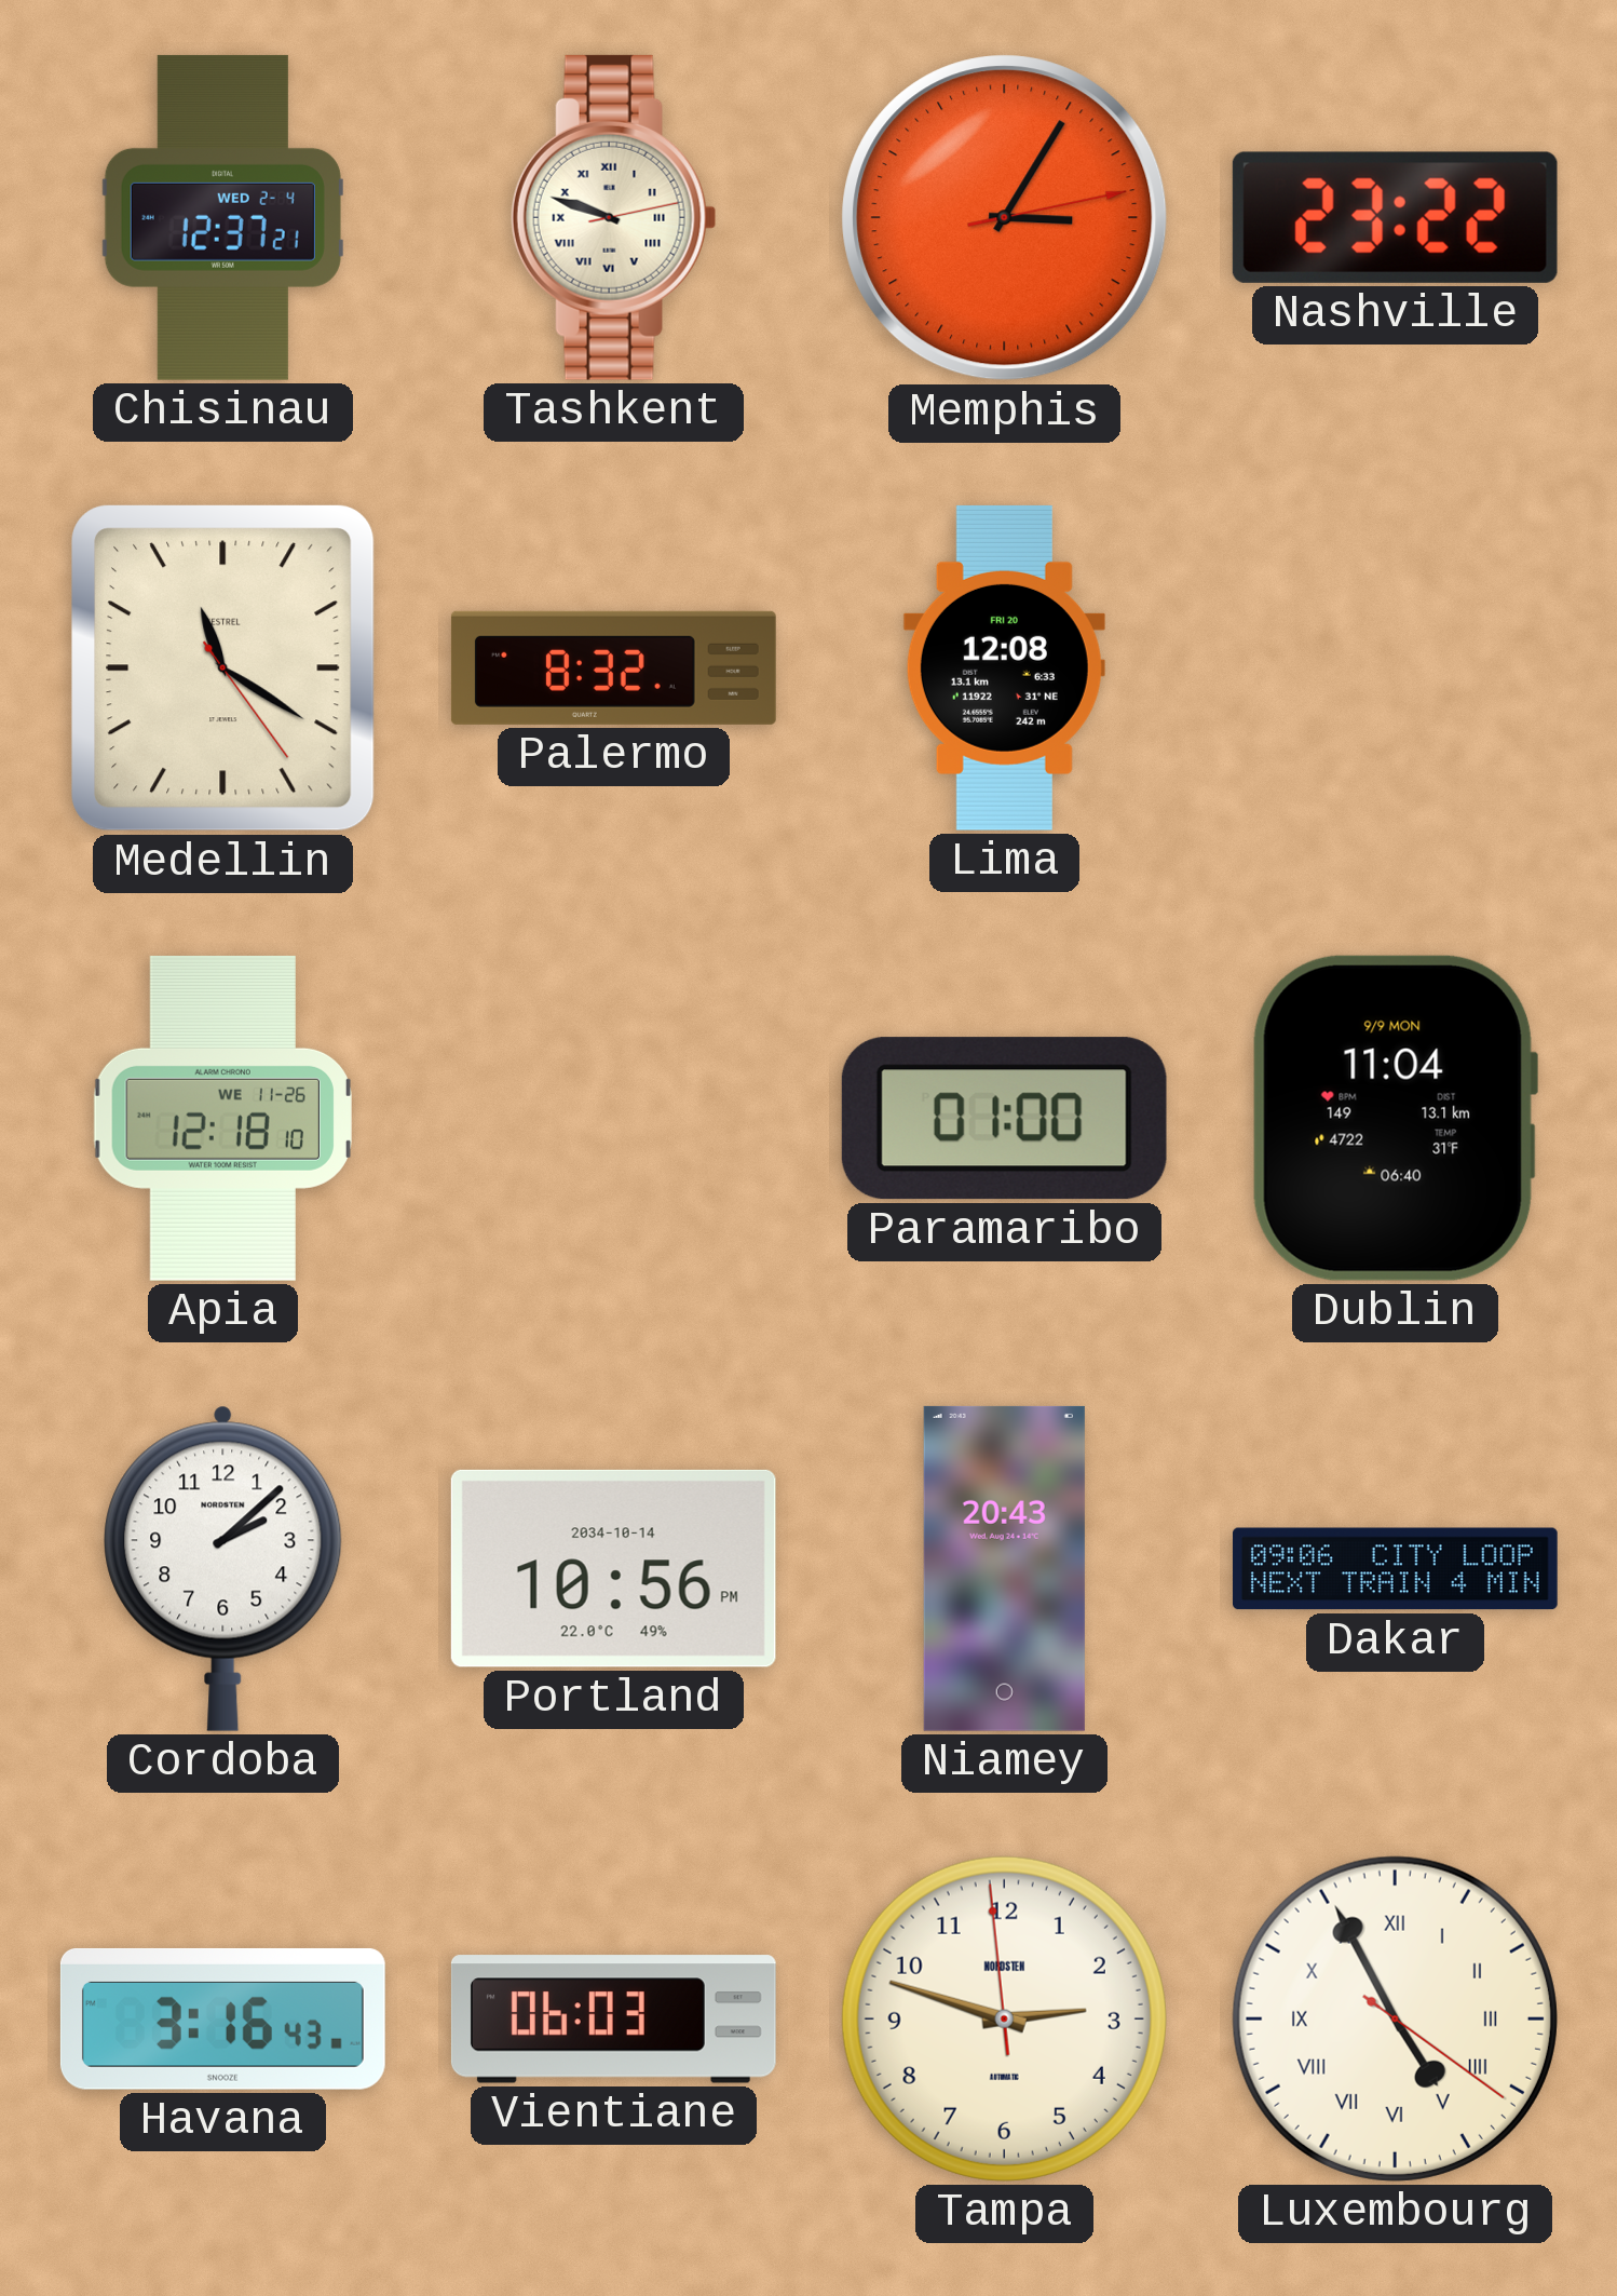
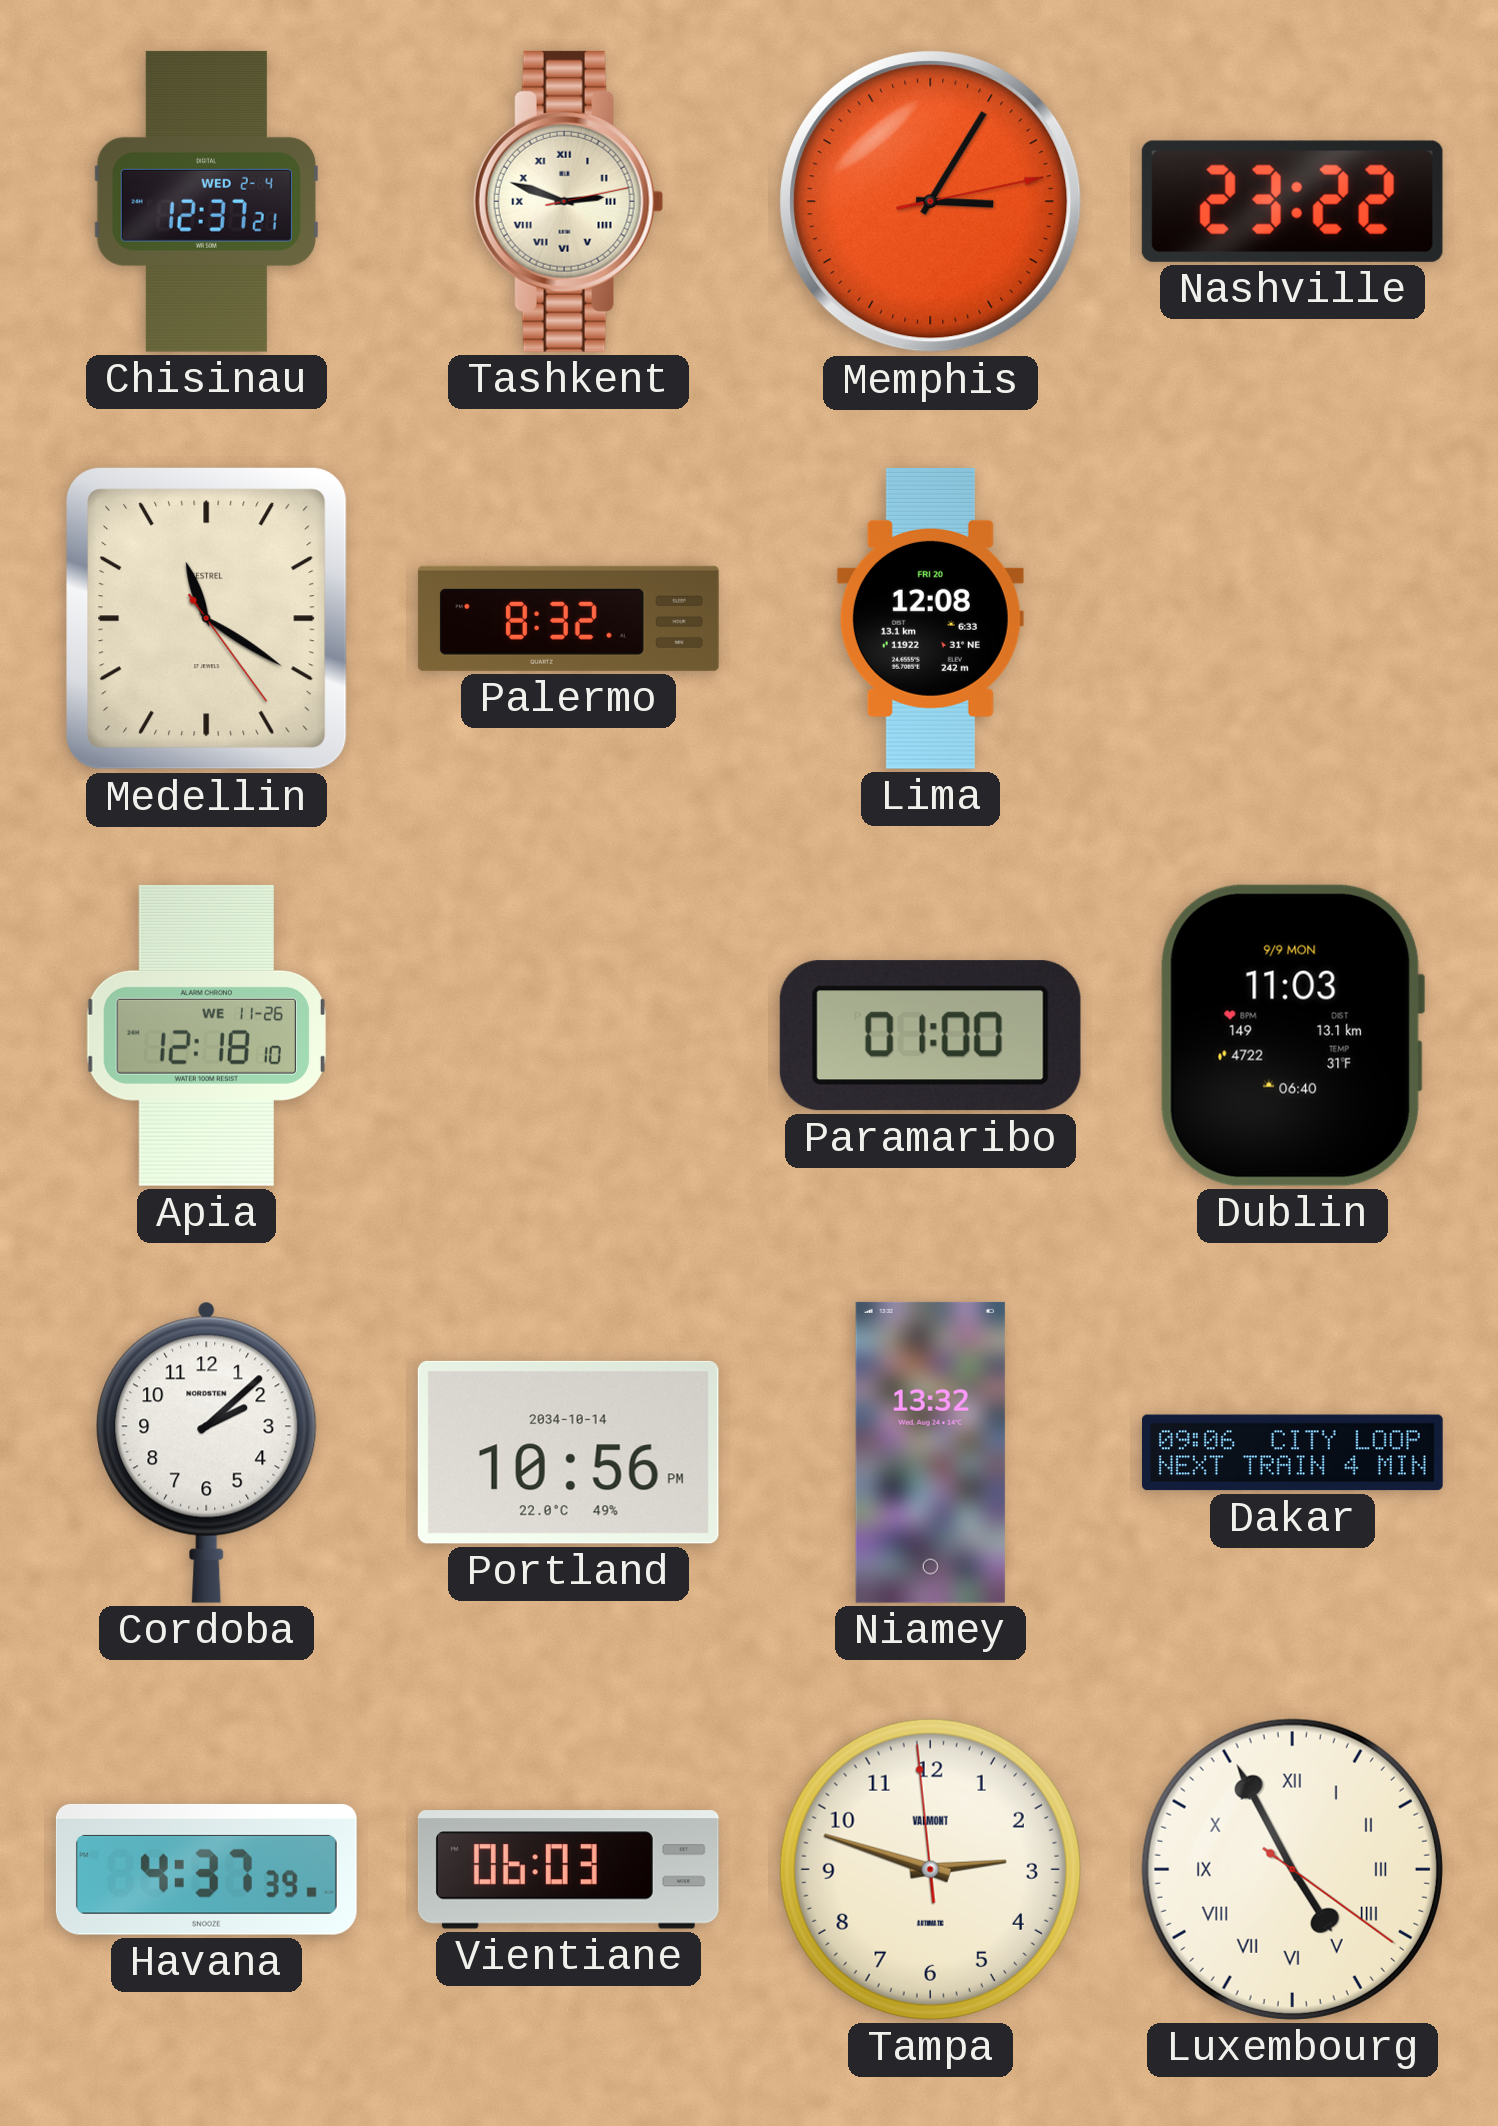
Tashkent: 9:48 -> 2:48 (568, 201)
Dublin: 11:04 -> 11:03 (1292, 1035)
Niamey: 20:43 -> 13:32 (930, 1452)
Havana: 3:16 -> 4:37 (206, 1869)
Tampa brand: NORDSTEN -> VALMONT (930, 1869)
